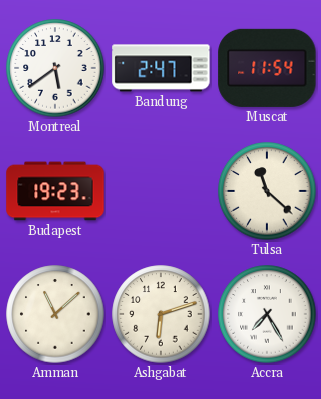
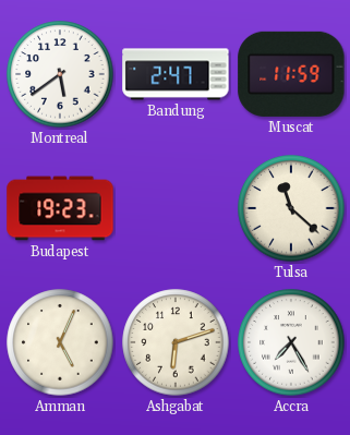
Muscat: 11:54 -> 11:59 (291, 74)
Amman: 11:08 -> 5:04 (60, 342)
